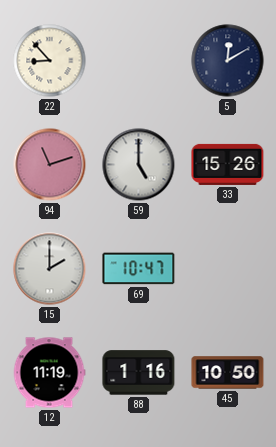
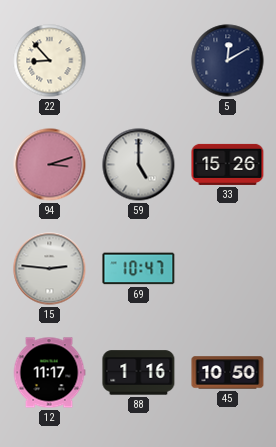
94: 11:12 -> 3:12 (50, 165)
15: 2:00 -> 2:46 (50, 269)
12: 11:19 -> 11:17 (49, 373)
